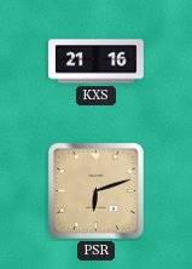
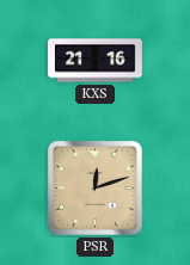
PSR: 6:12 -> 12:12 (96, 189)
